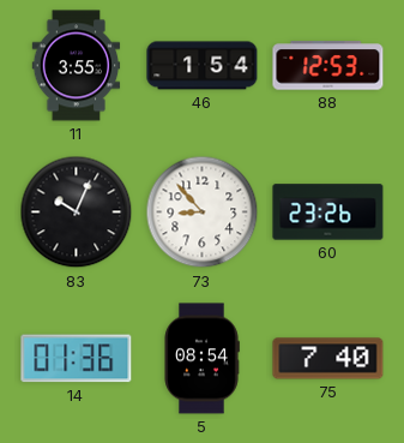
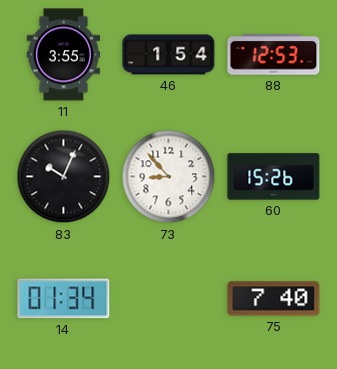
60: 23:26 -> 15:26 (274, 177)
14: 01:36 -> 01:34 (64, 299)
5: 08:54 -> none (201, 359)
